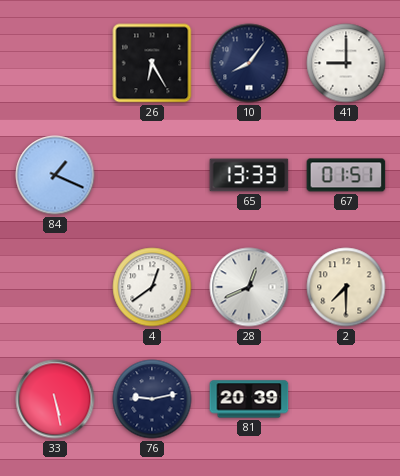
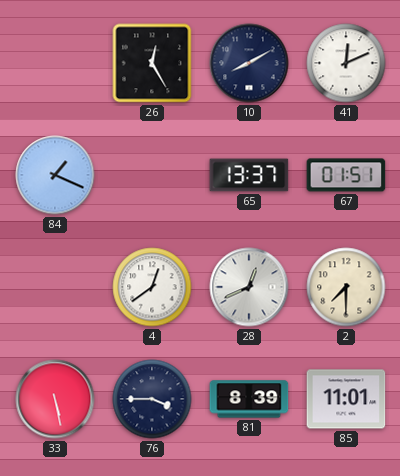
26: 6:25 -> 12:25 (152, 63)
10: 8:06 -> 8:10 (249, 63)
41: 9:00 -> 12:11 (346, 63)
65: 13:33 -> 13:37 (249, 175)
76: 9:13 -> 3:45 (152, 399)
81: 20:39 -> 8:39 (249, 399)
85: none -> 11:01 (346, 399)
